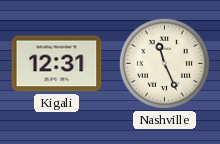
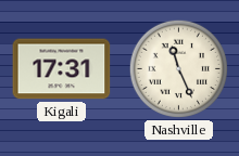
Kigali: 12:31 -> 17:31 (62, 69)
